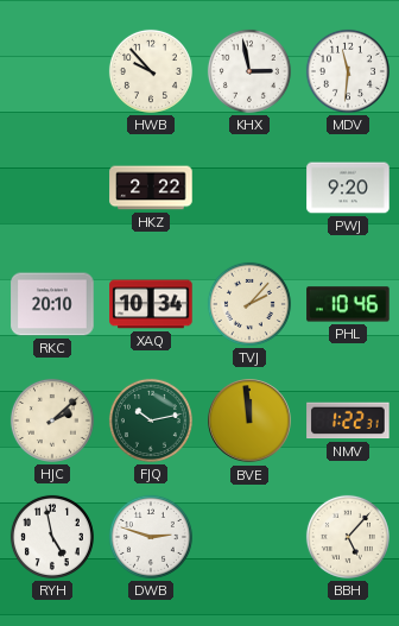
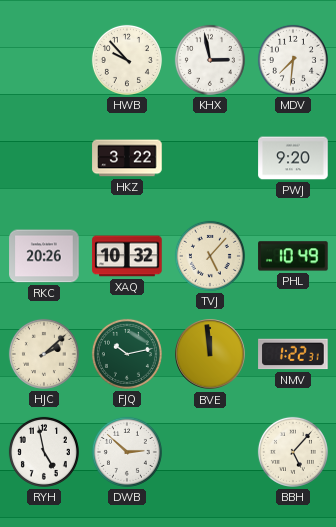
MDV: 11:31 -> 7:31 (293, 60)
HKZ: 2:22 -> 3:22 (127, 158)
RKC: 20:10 -> 20:26 (44, 256)
XAQ: 10:34 -> 10:32 (127, 256)
TVJ: 2:07 -> 5:07 (210, 256)
PHL: 10:46 -> 10:49 (293, 256)
DWB: 2:48 -> 2:52 (127, 452)
